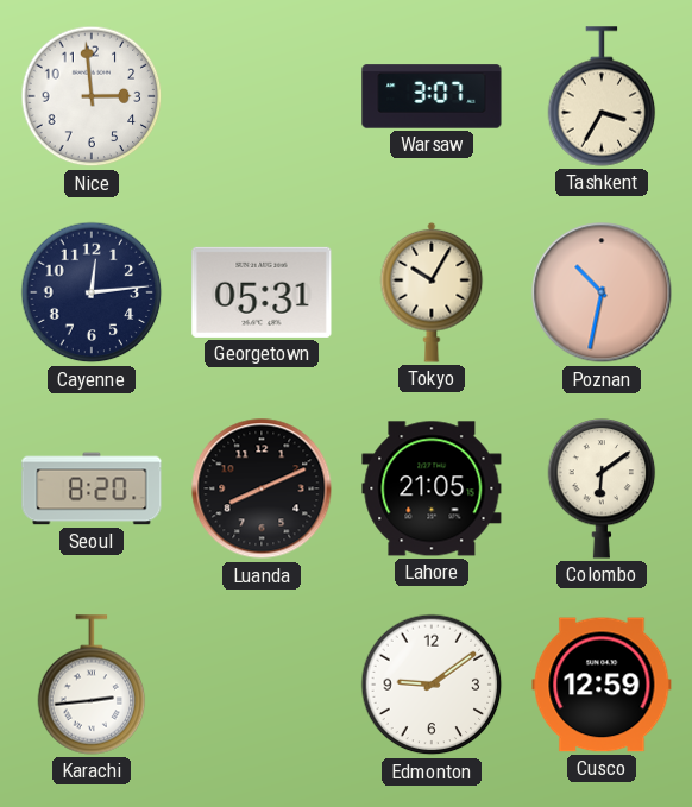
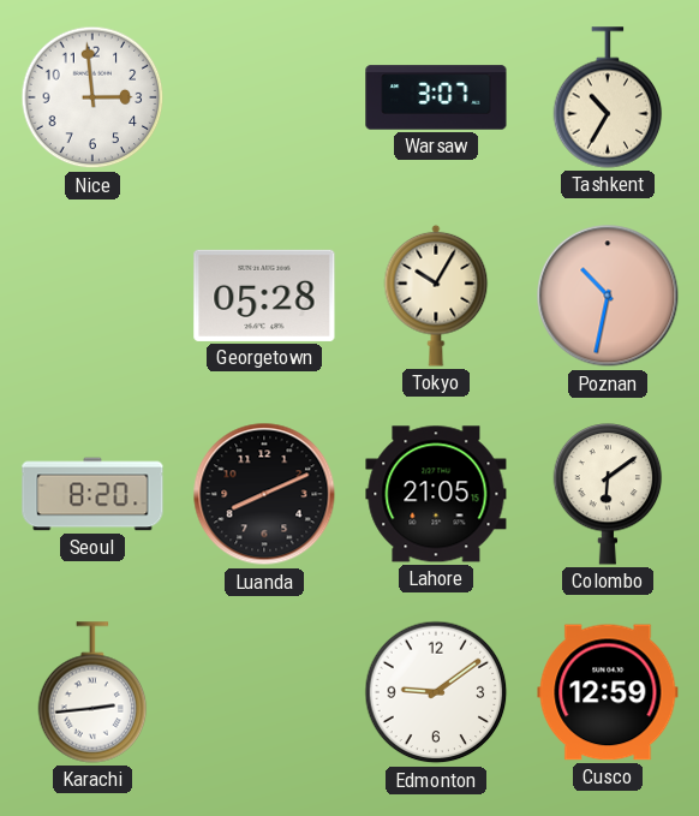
Tashkent: 3:35 -> 10:35 (608, 97)
Cayenne: 12:14 -> none (92, 292)
Georgetown: 05:31 -> 05:28 (264, 296)
